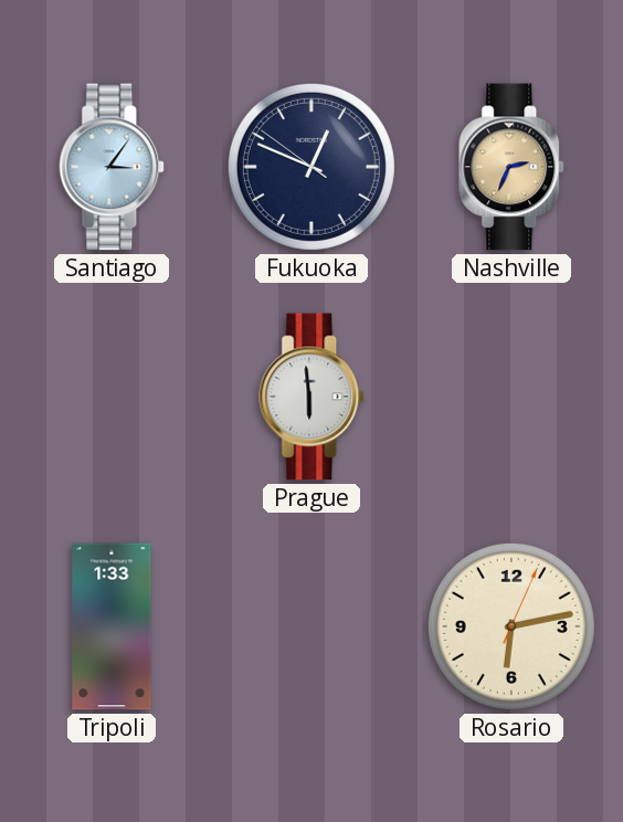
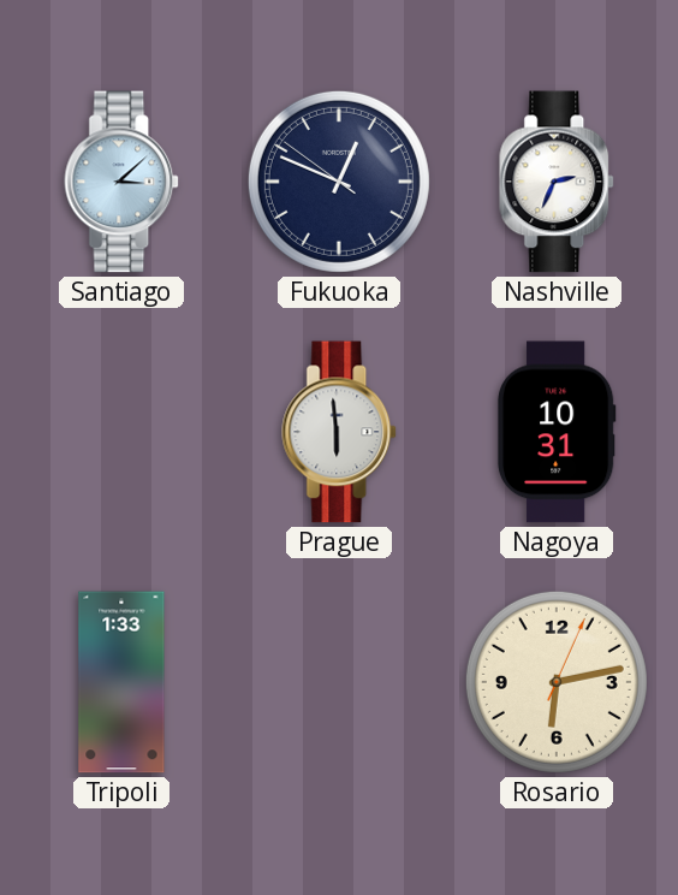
Santiago: 3:06 -> 3:08 (123, 182)
Nashville dial: champagne -> white (558, 182)
Nagoya: none -> 10:31 (557, 432)
